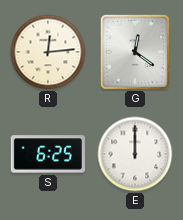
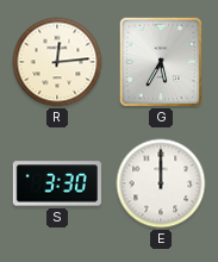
G: 12:21 -> 5:35 (161, 62)
S: 6:25 -> 3:30 (57, 183)
